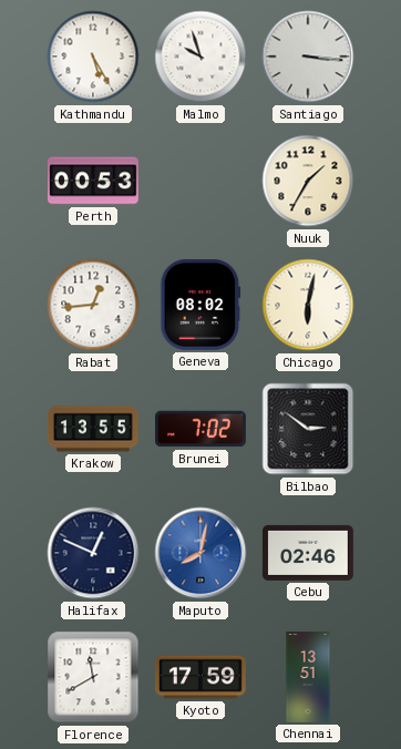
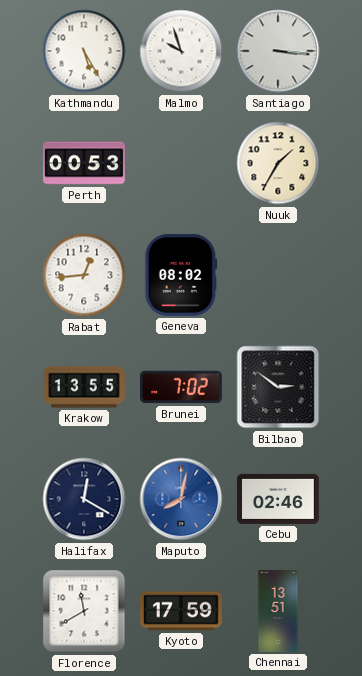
Chicago: 6:02 -> none (308, 305)
Halifax: 12:49 -> 12:20 (84, 499)
